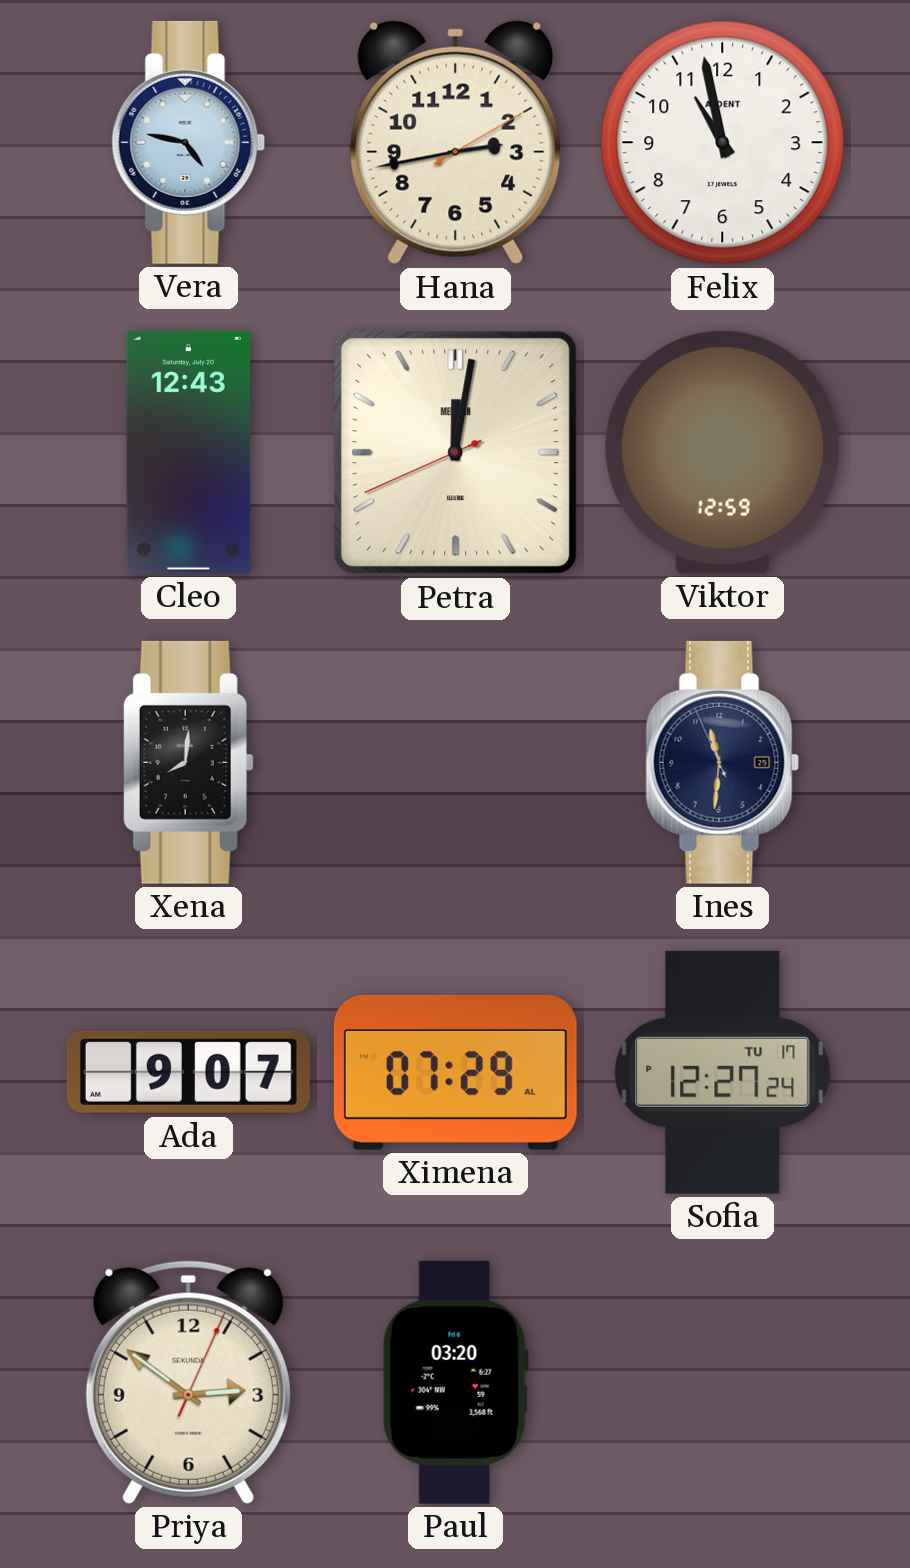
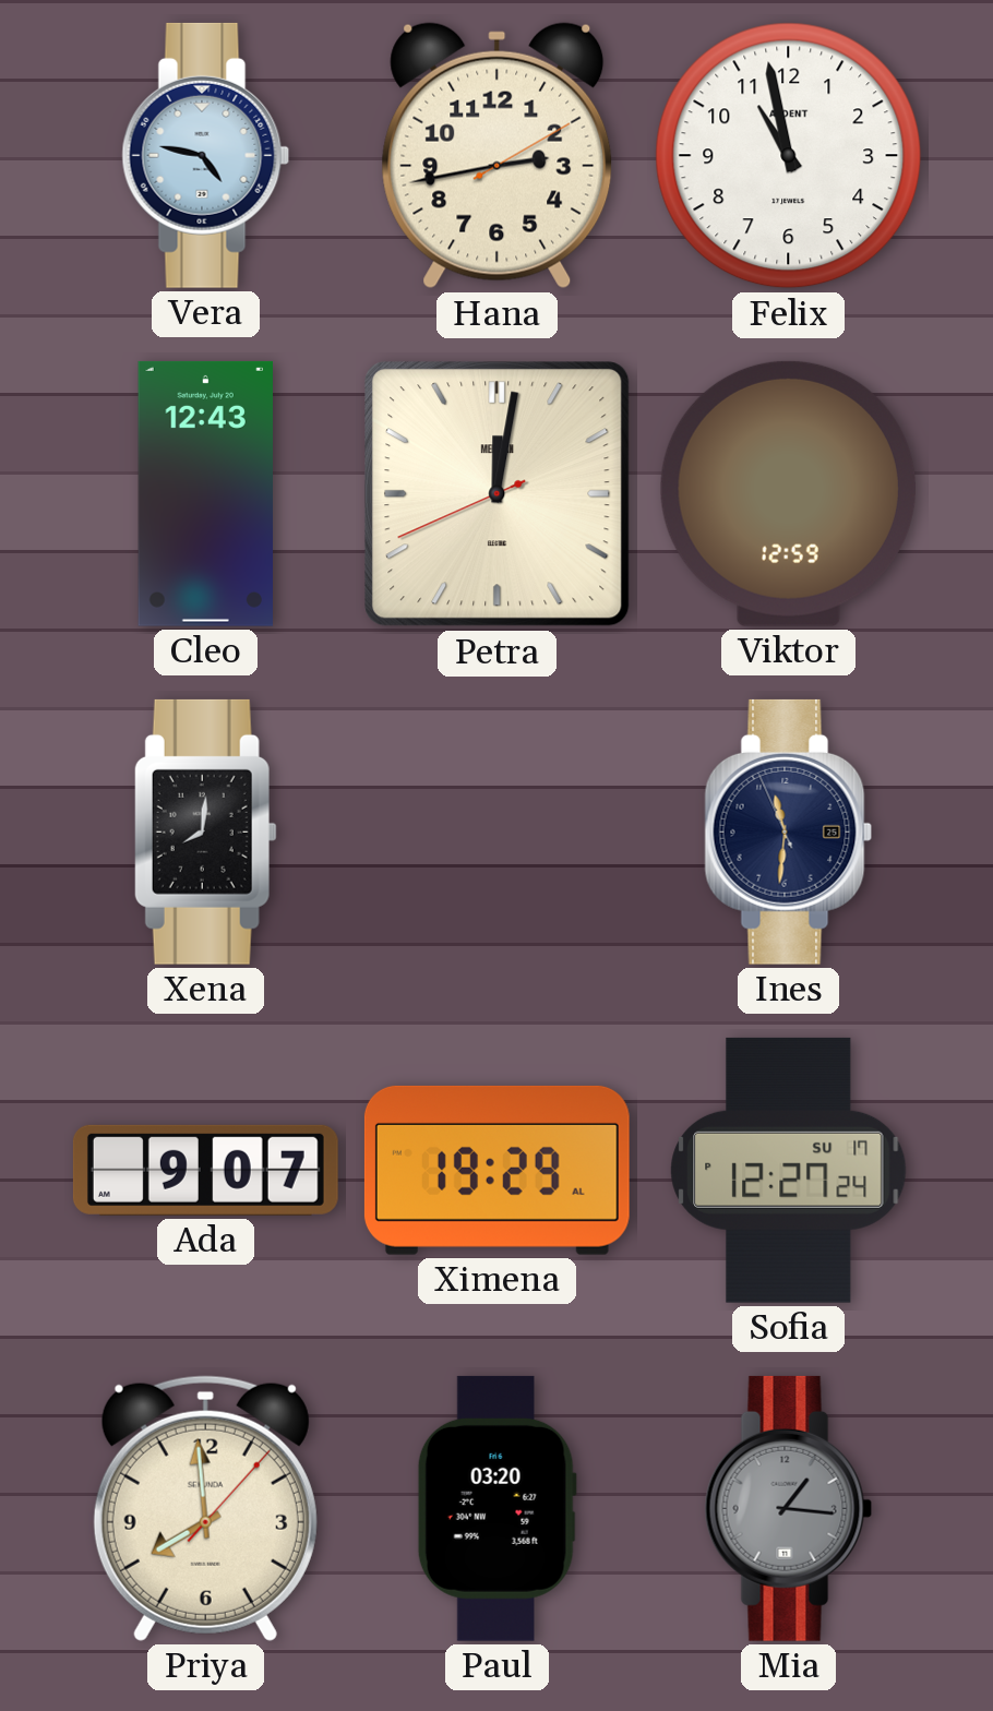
Ximena: 07:29 -> 19:29 (496, 1170)
Sofia date: TU 17 -> SU 17 (789, 1170)
Priya: 2:51 -> 7:59 (205, 1508)
Mia: none -> 1:16 (789, 1508)
